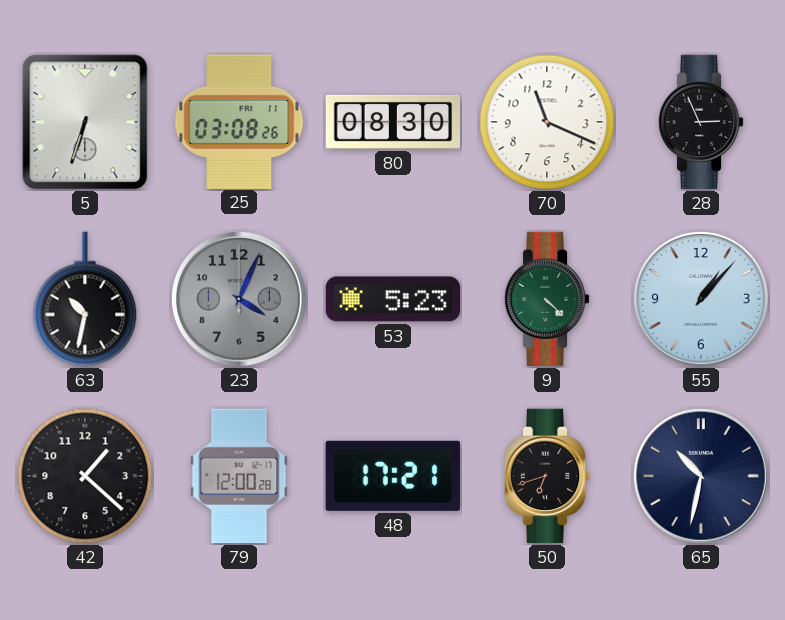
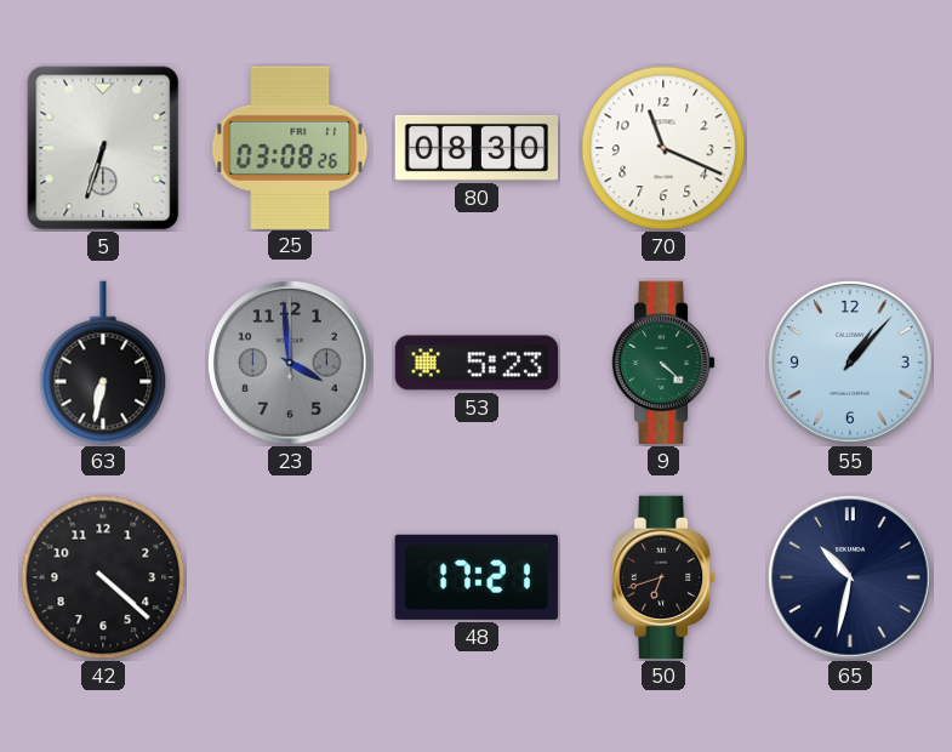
28: 2:56 -> none (701, 122)
63: 10:32 -> 6:32 (103, 363)
23: 4:04 -> 3:59 (291, 364)
42: 1:22 -> 4:22 (103, 577)
79: 12:00 -> none (239, 476)
